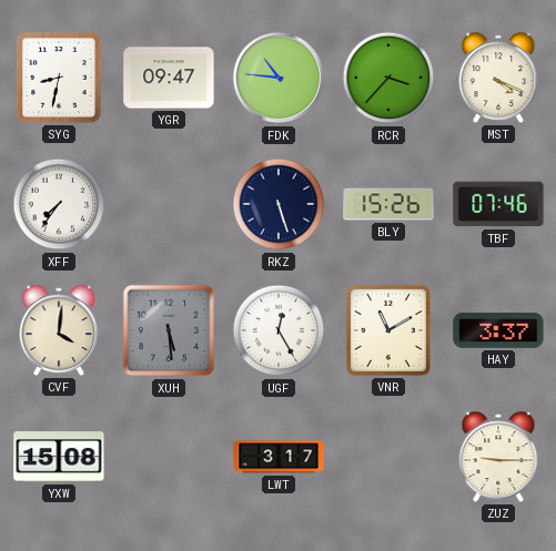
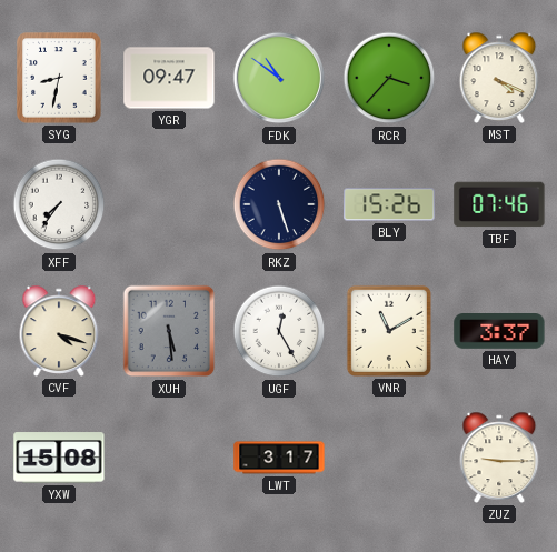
FDK: 10:46 -> 10:51 (279, 78)
CVF: 4:01 -> 4:18 (59, 331)
